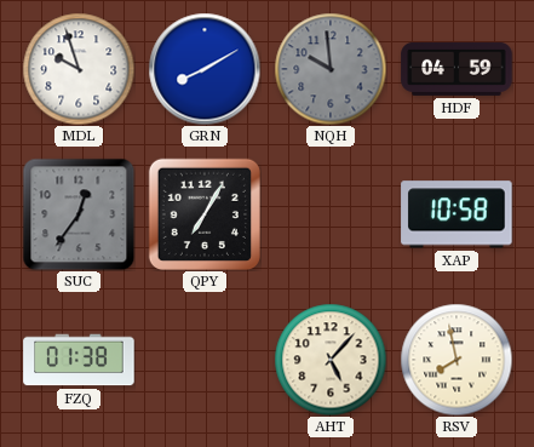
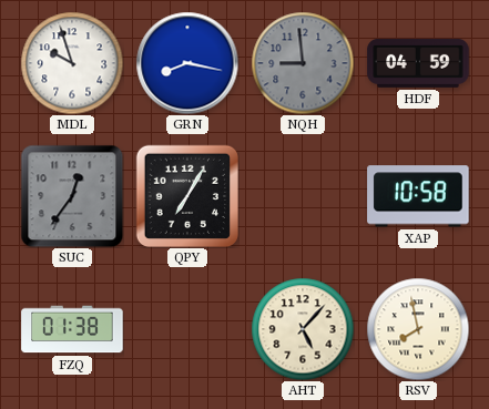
GRN: 8:10 -> 8:17 (187, 63)
NQH: 9:59 -> 8:59 (303, 63)
